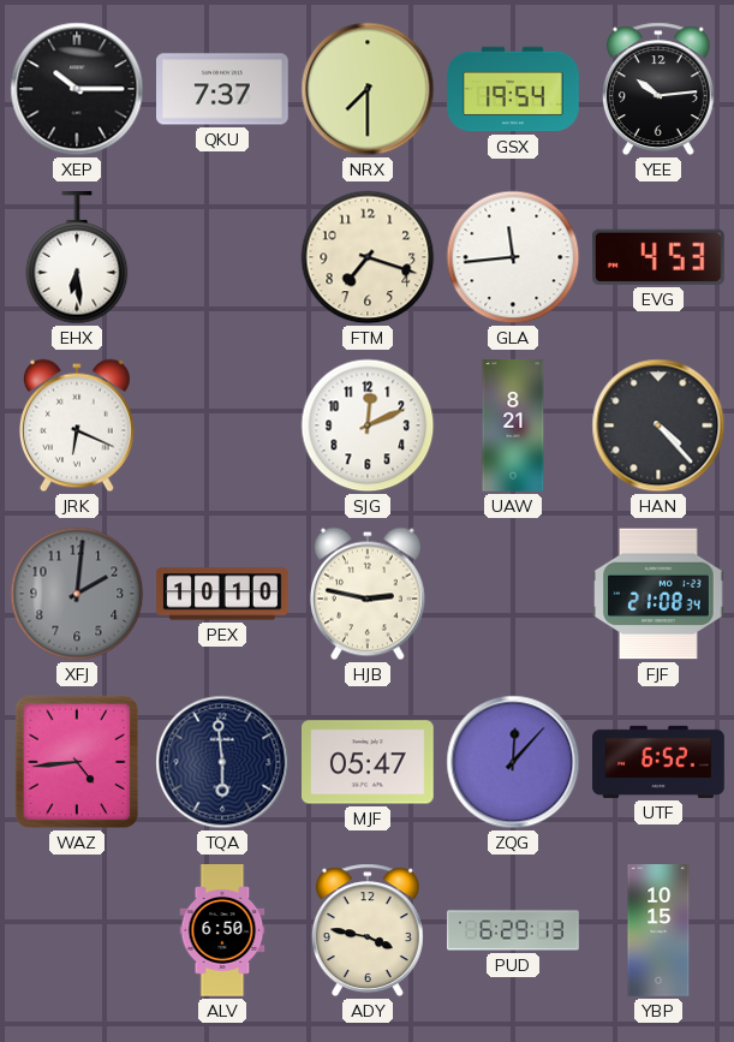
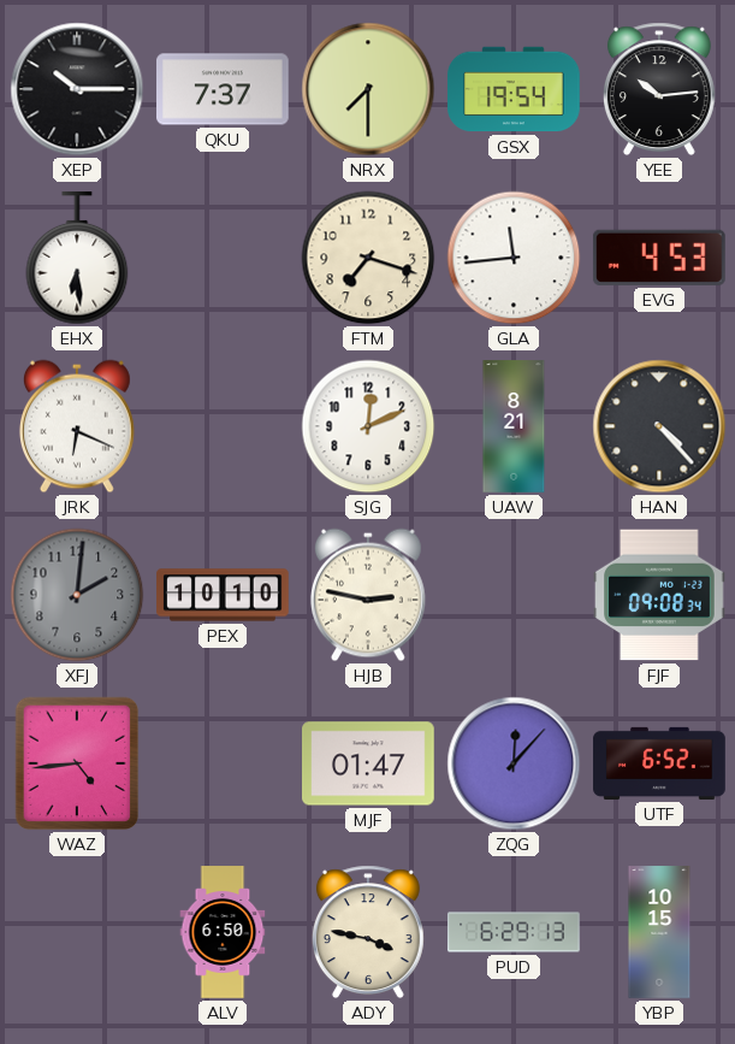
FJF: 21:08 -> 09:08 (659, 595)
TQA: 5:59 -> none (222, 762)
MJF: 05:47 -> 01:47 (369, 763)
